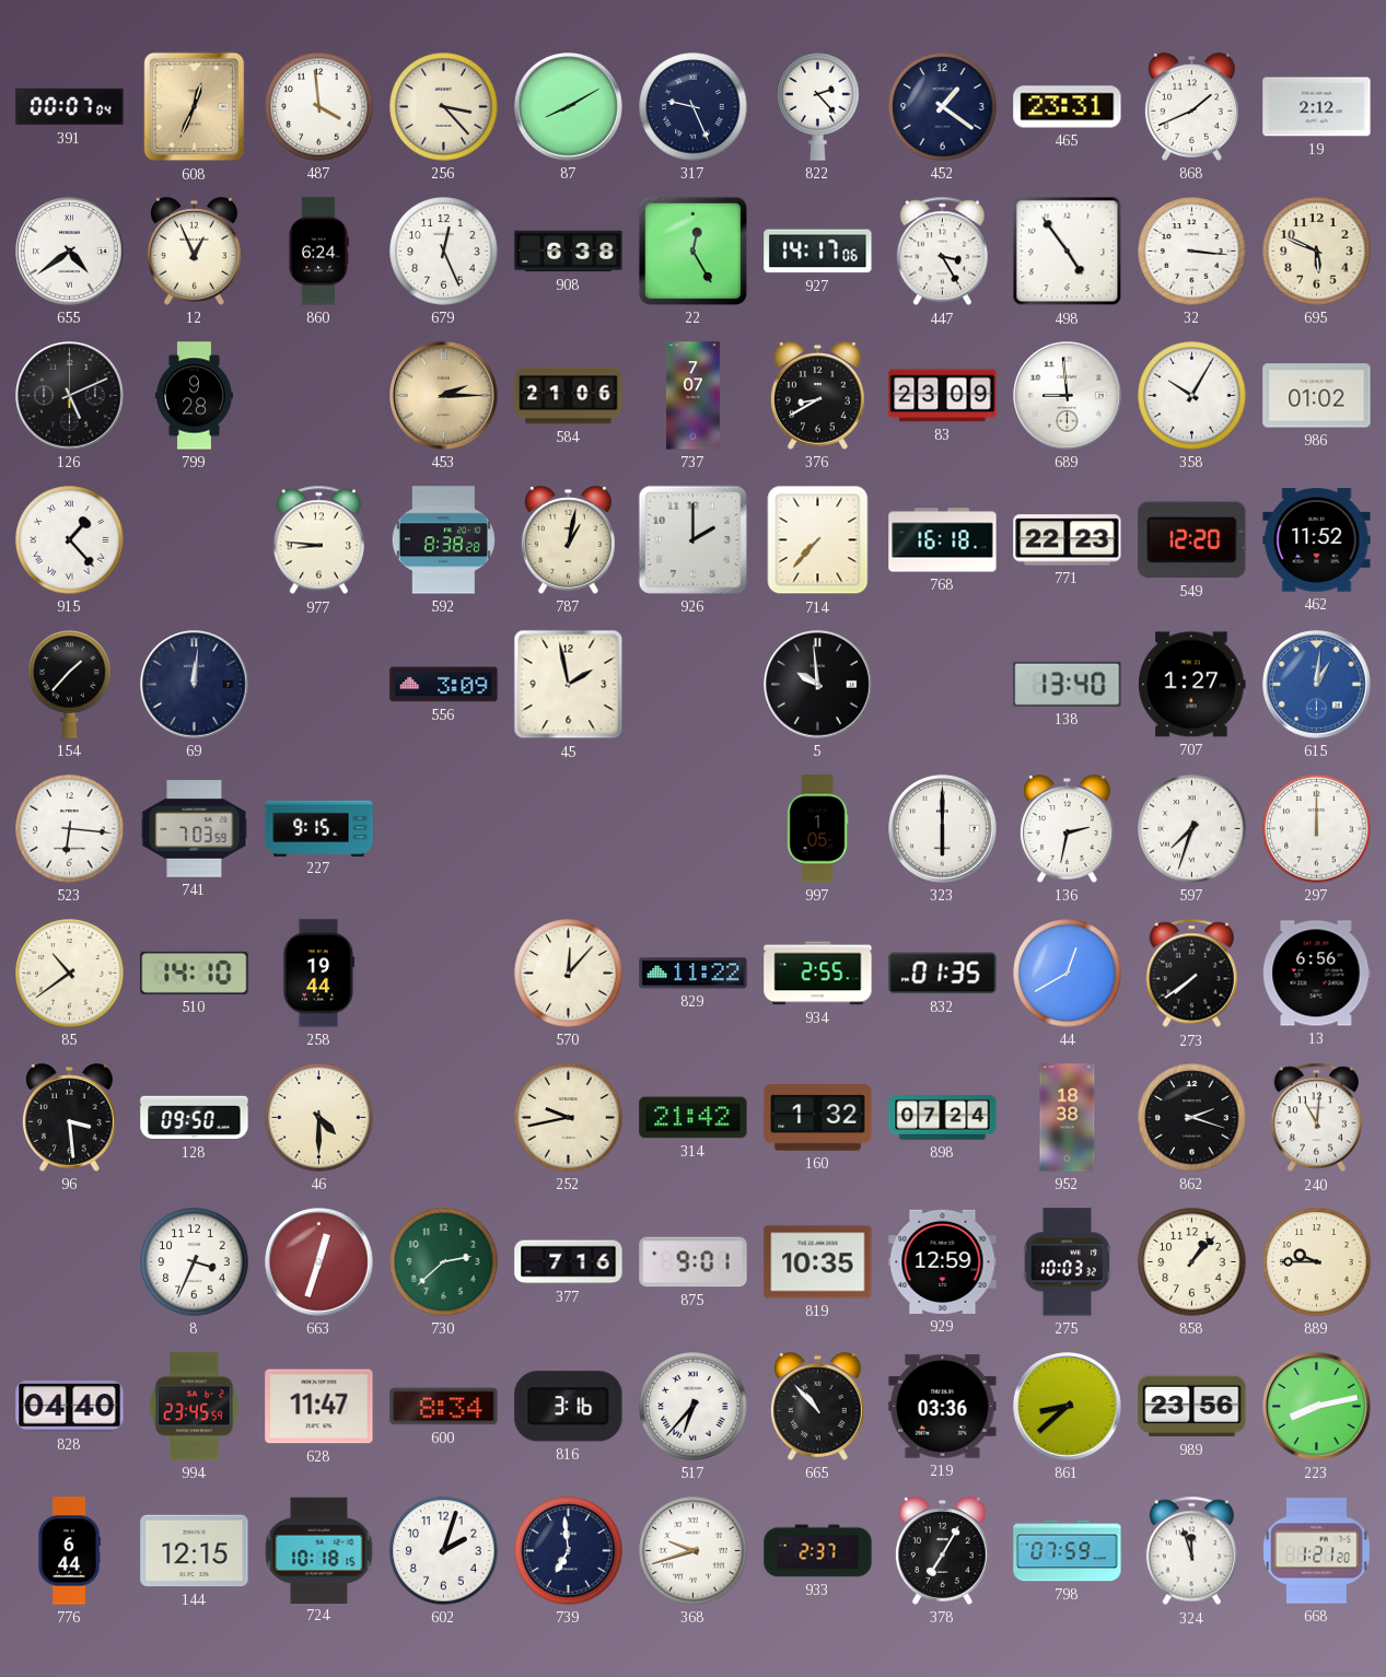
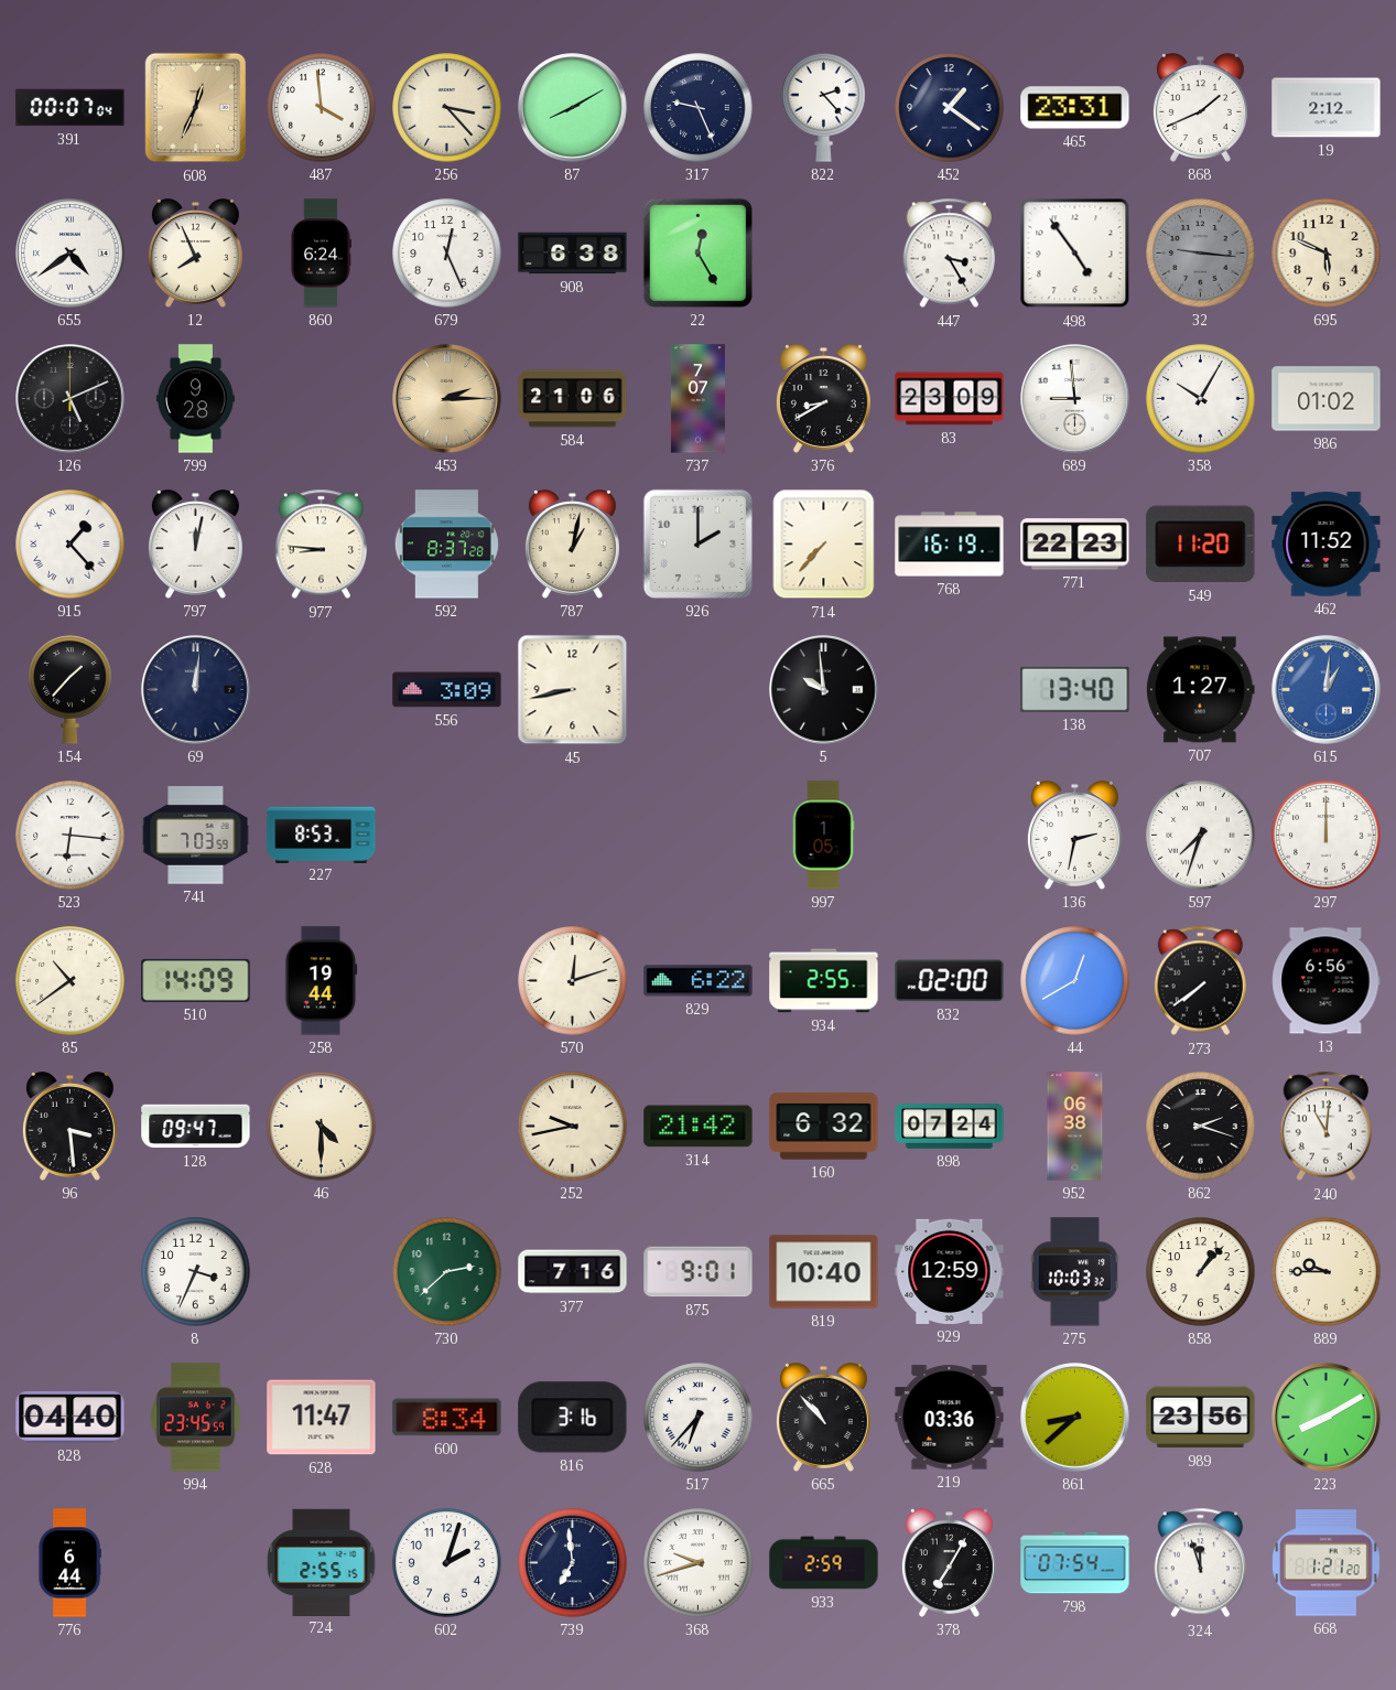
12: 12:56 -> 7:56 (195, 254)
927: 14:17 -> none (818, 252)
32: 3:16 -> 9:16 (1201, 254)
32 dial: white -> grey (1201, 254)
797: none -> 12:02 (195, 545)
592: 8:38 -> 8:37 (446, 545)
768: 16:18 -> 16:19 (950, 545)
549: 12:20 -> 11:20 (1201, 545)
45: 1:58 -> 8:43 (573, 690)
227: 9:15 -> 8:53 (322, 835)
323: 6:00 -> none (943, 829)
510: 14:10 -> 14:09 (196, 980)
570: 12:07 -> 12:12 (573, 981)
829: 11:22 -> 6:22 (699, 981)
832: 01:35 -> 02:00 (950, 981)
128: 09:50 -> 09:47 (196, 1127)
160: 1:32 -> 6:32 (824, 1127)
952: 18:38 -> 06:38 (1075, 1127)
663: 12:33 -> none (319, 1262)
819: 10:35 -> 10:40 (824, 1272)
223: 8:13 -> 8:10 (1327, 1418)
144: 12:15 -> none (195, 1551)
724: 10:18 -> 2:55 (322, 1562)
933: 2:37 -> 2:59 (824, 1563)
798: 07:59 -> 07:54 (1075, 1563)
